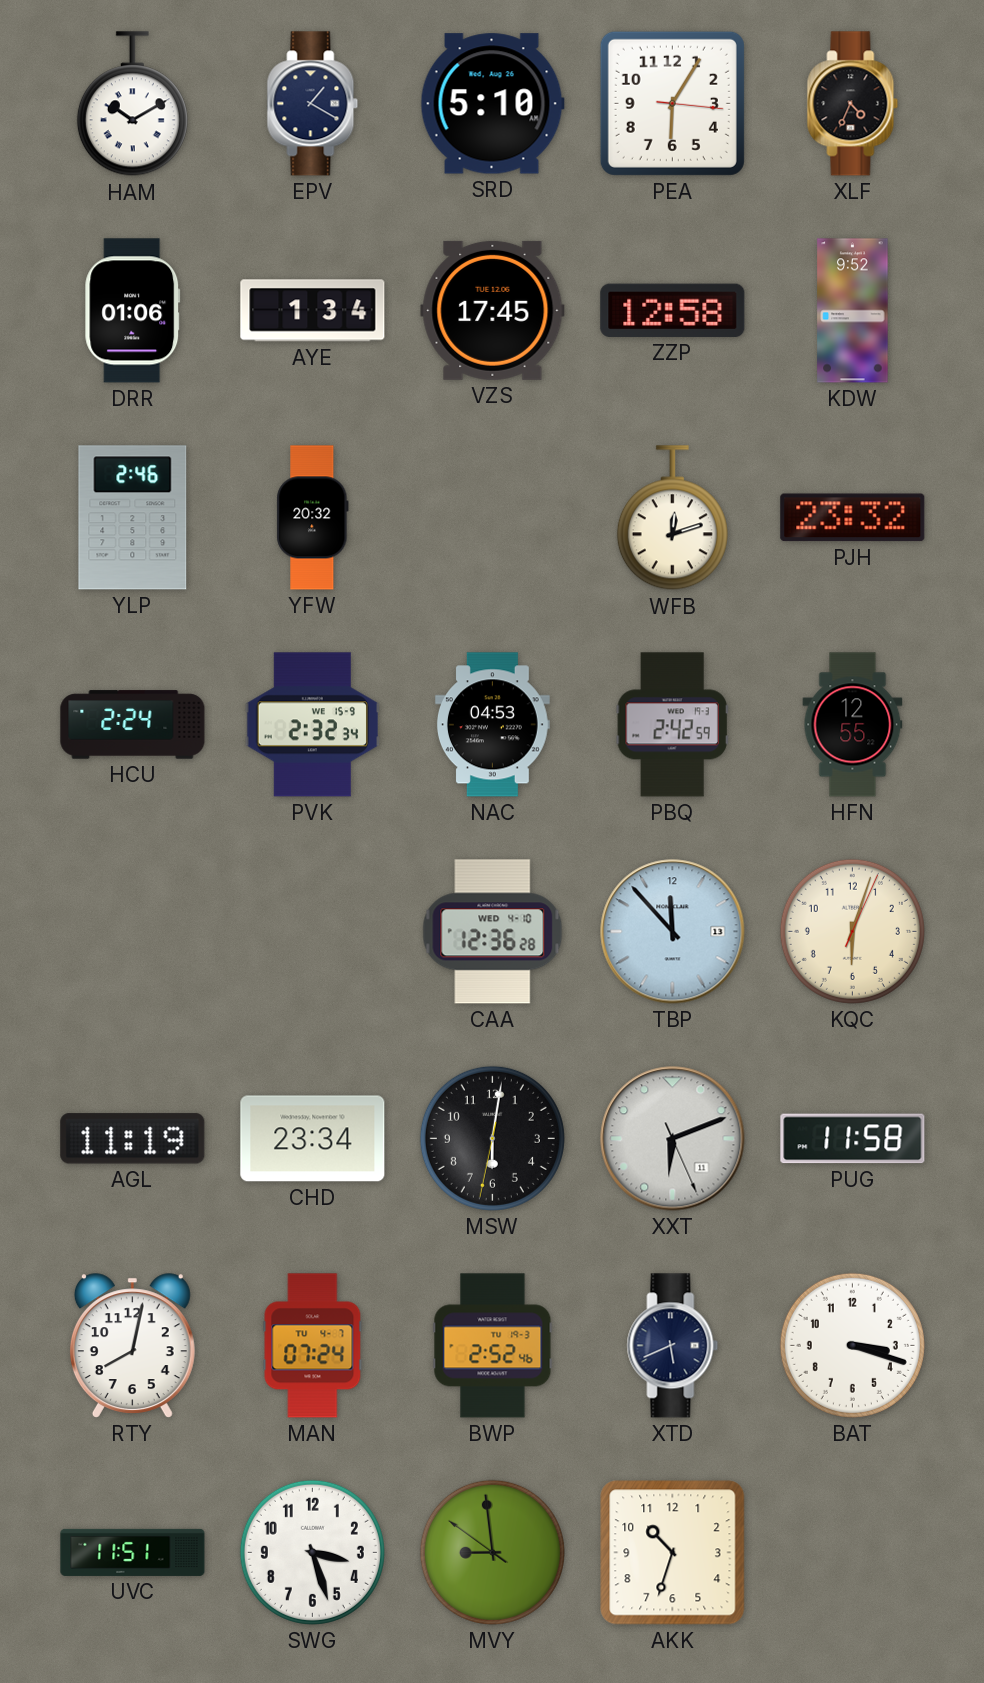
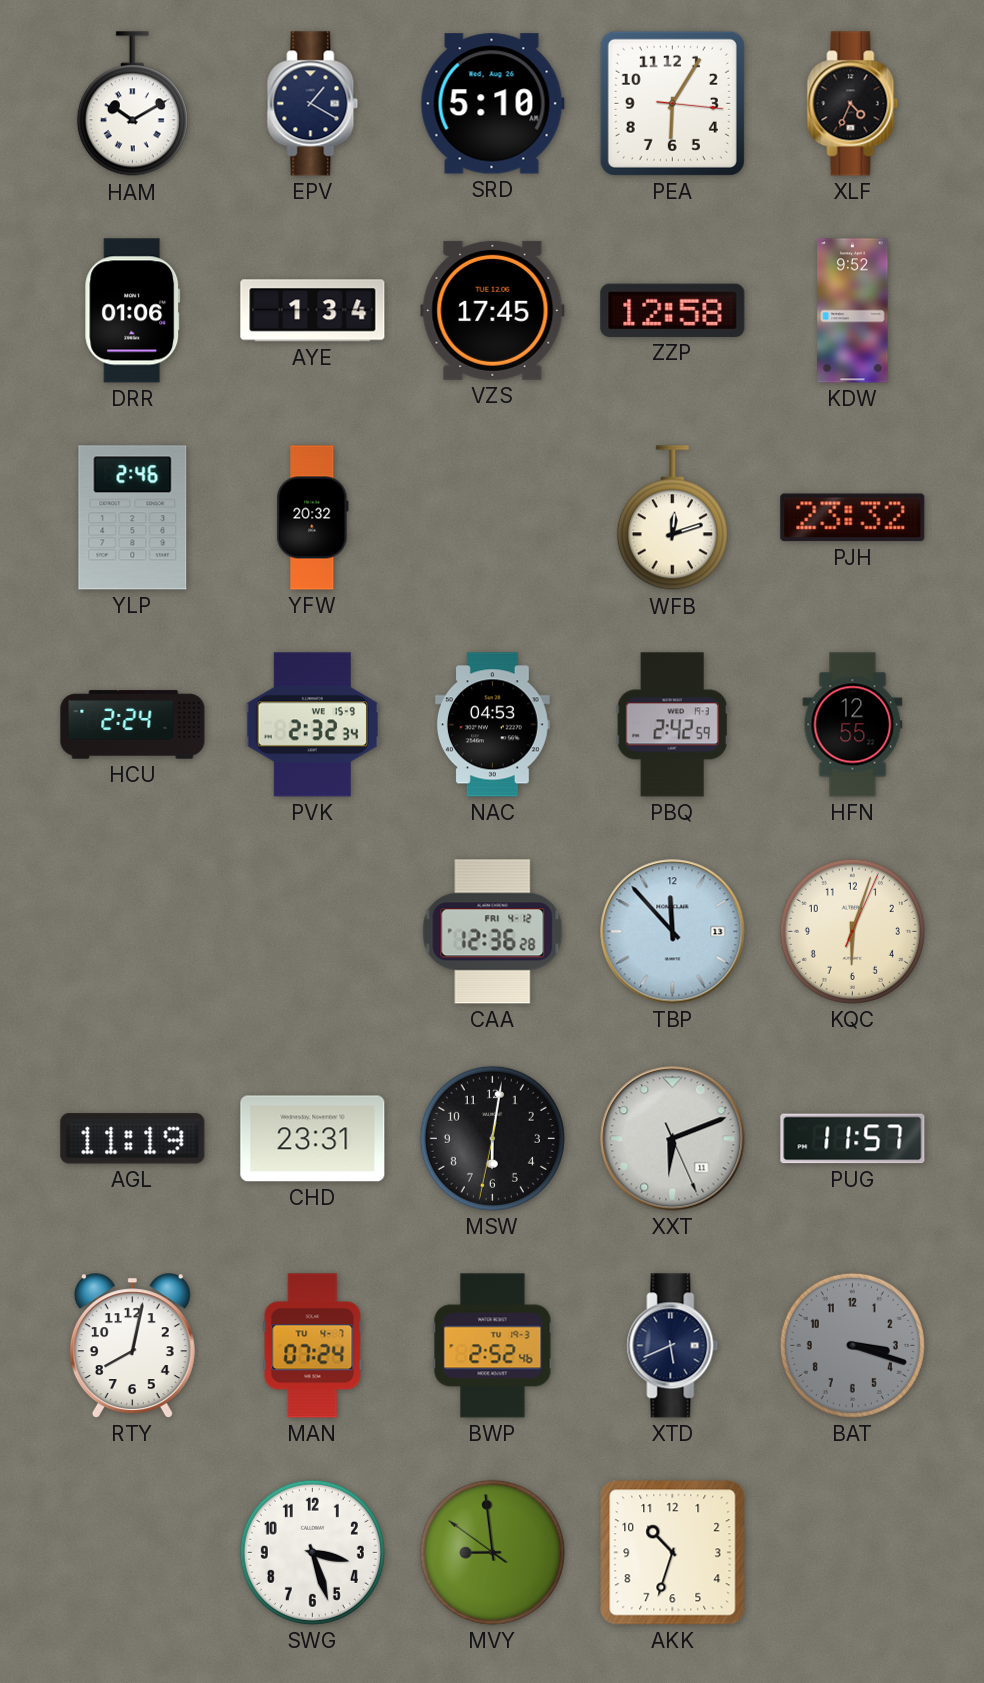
CAA date: WED 4-10 -> FRI 4-12 (493, 932)
CHD: 23:34 -> 23:31 (313, 1139)
PUG: 11:58 -> 11:57 (853, 1139)
BAT dial: white -> grey (852, 1345)
UVC: 11:51 -> none (133, 1552)
